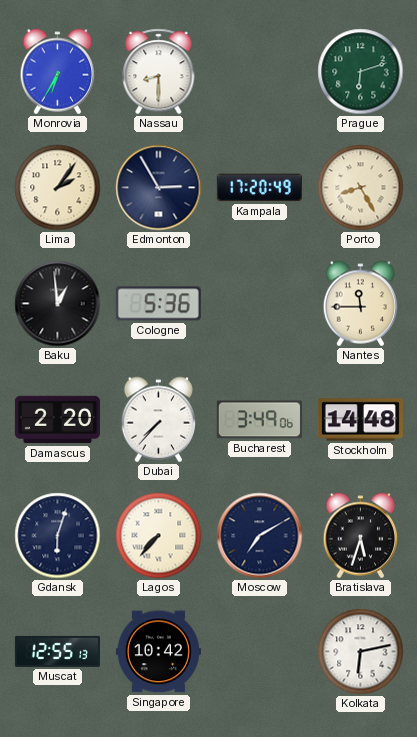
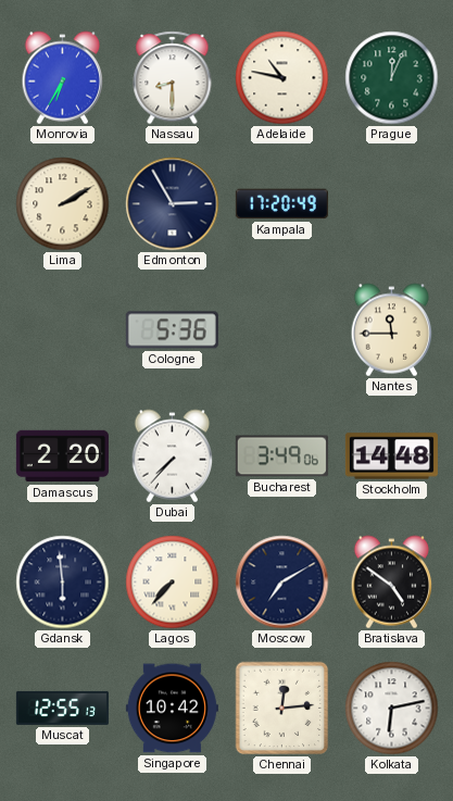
Adelaide: none -> 10:47 (282, 78)
Prague: 6:12 -> 12:04 (392, 78)
Lima: 2:06 -> 2:10 (63, 204)
Porto: 8:25 -> none (361, 188)
Baku: 12:59 -> none (58, 304)
Gdansk: 6:03 -> 5:59 (63, 583)
Bratislava: 5:33 -> 4:51 (392, 583)
Chennai: none -> 12:14 (282, 709)
